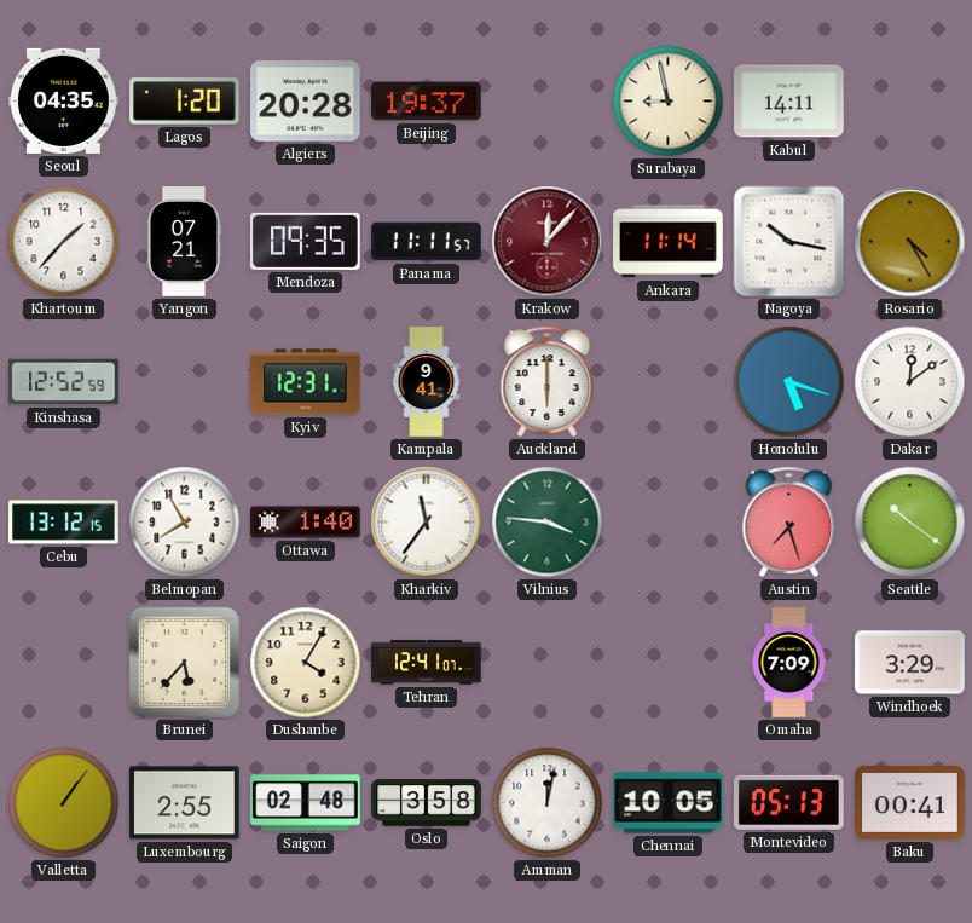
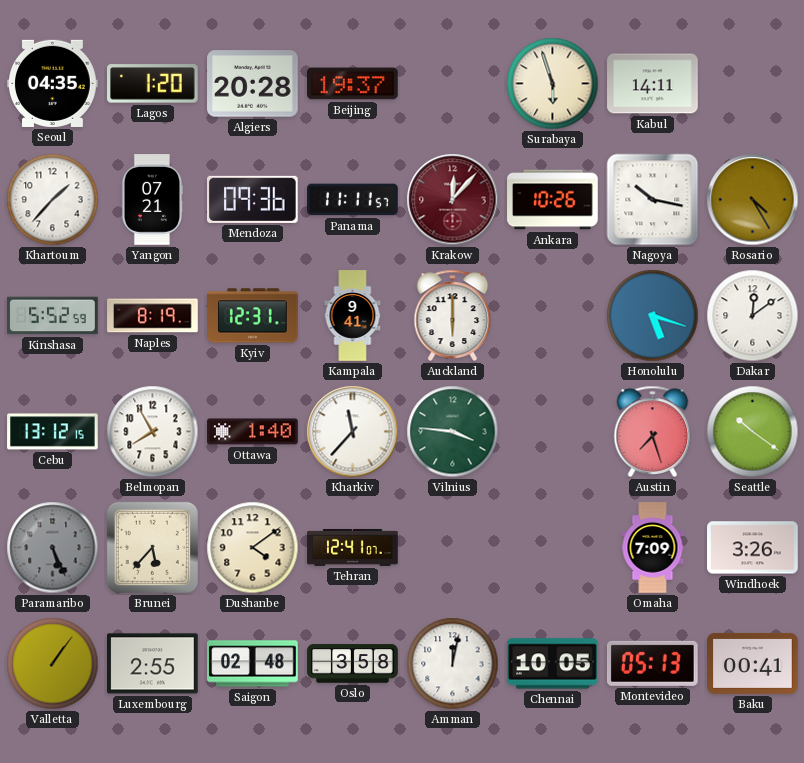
Surabaya: 8:58 -> 5:57 (553, 84)
Mendoza: 09:35 -> 09:36 (253, 199)
Ankara: 11:14 -> 10:26 (553, 200)
Kinshasa: 12:52 -> 5:52 (53, 316)
Naples: none -> 8:19 (153, 316)
Kharkiv: 11:36 -> 11:37 (353, 432)
Paramaribo: none -> 5:26 (53, 548)
Dushanbe: 4:05 -> 4:09 (253, 548)
Windhoek: 3:29 -> 3:26 (753, 548)
